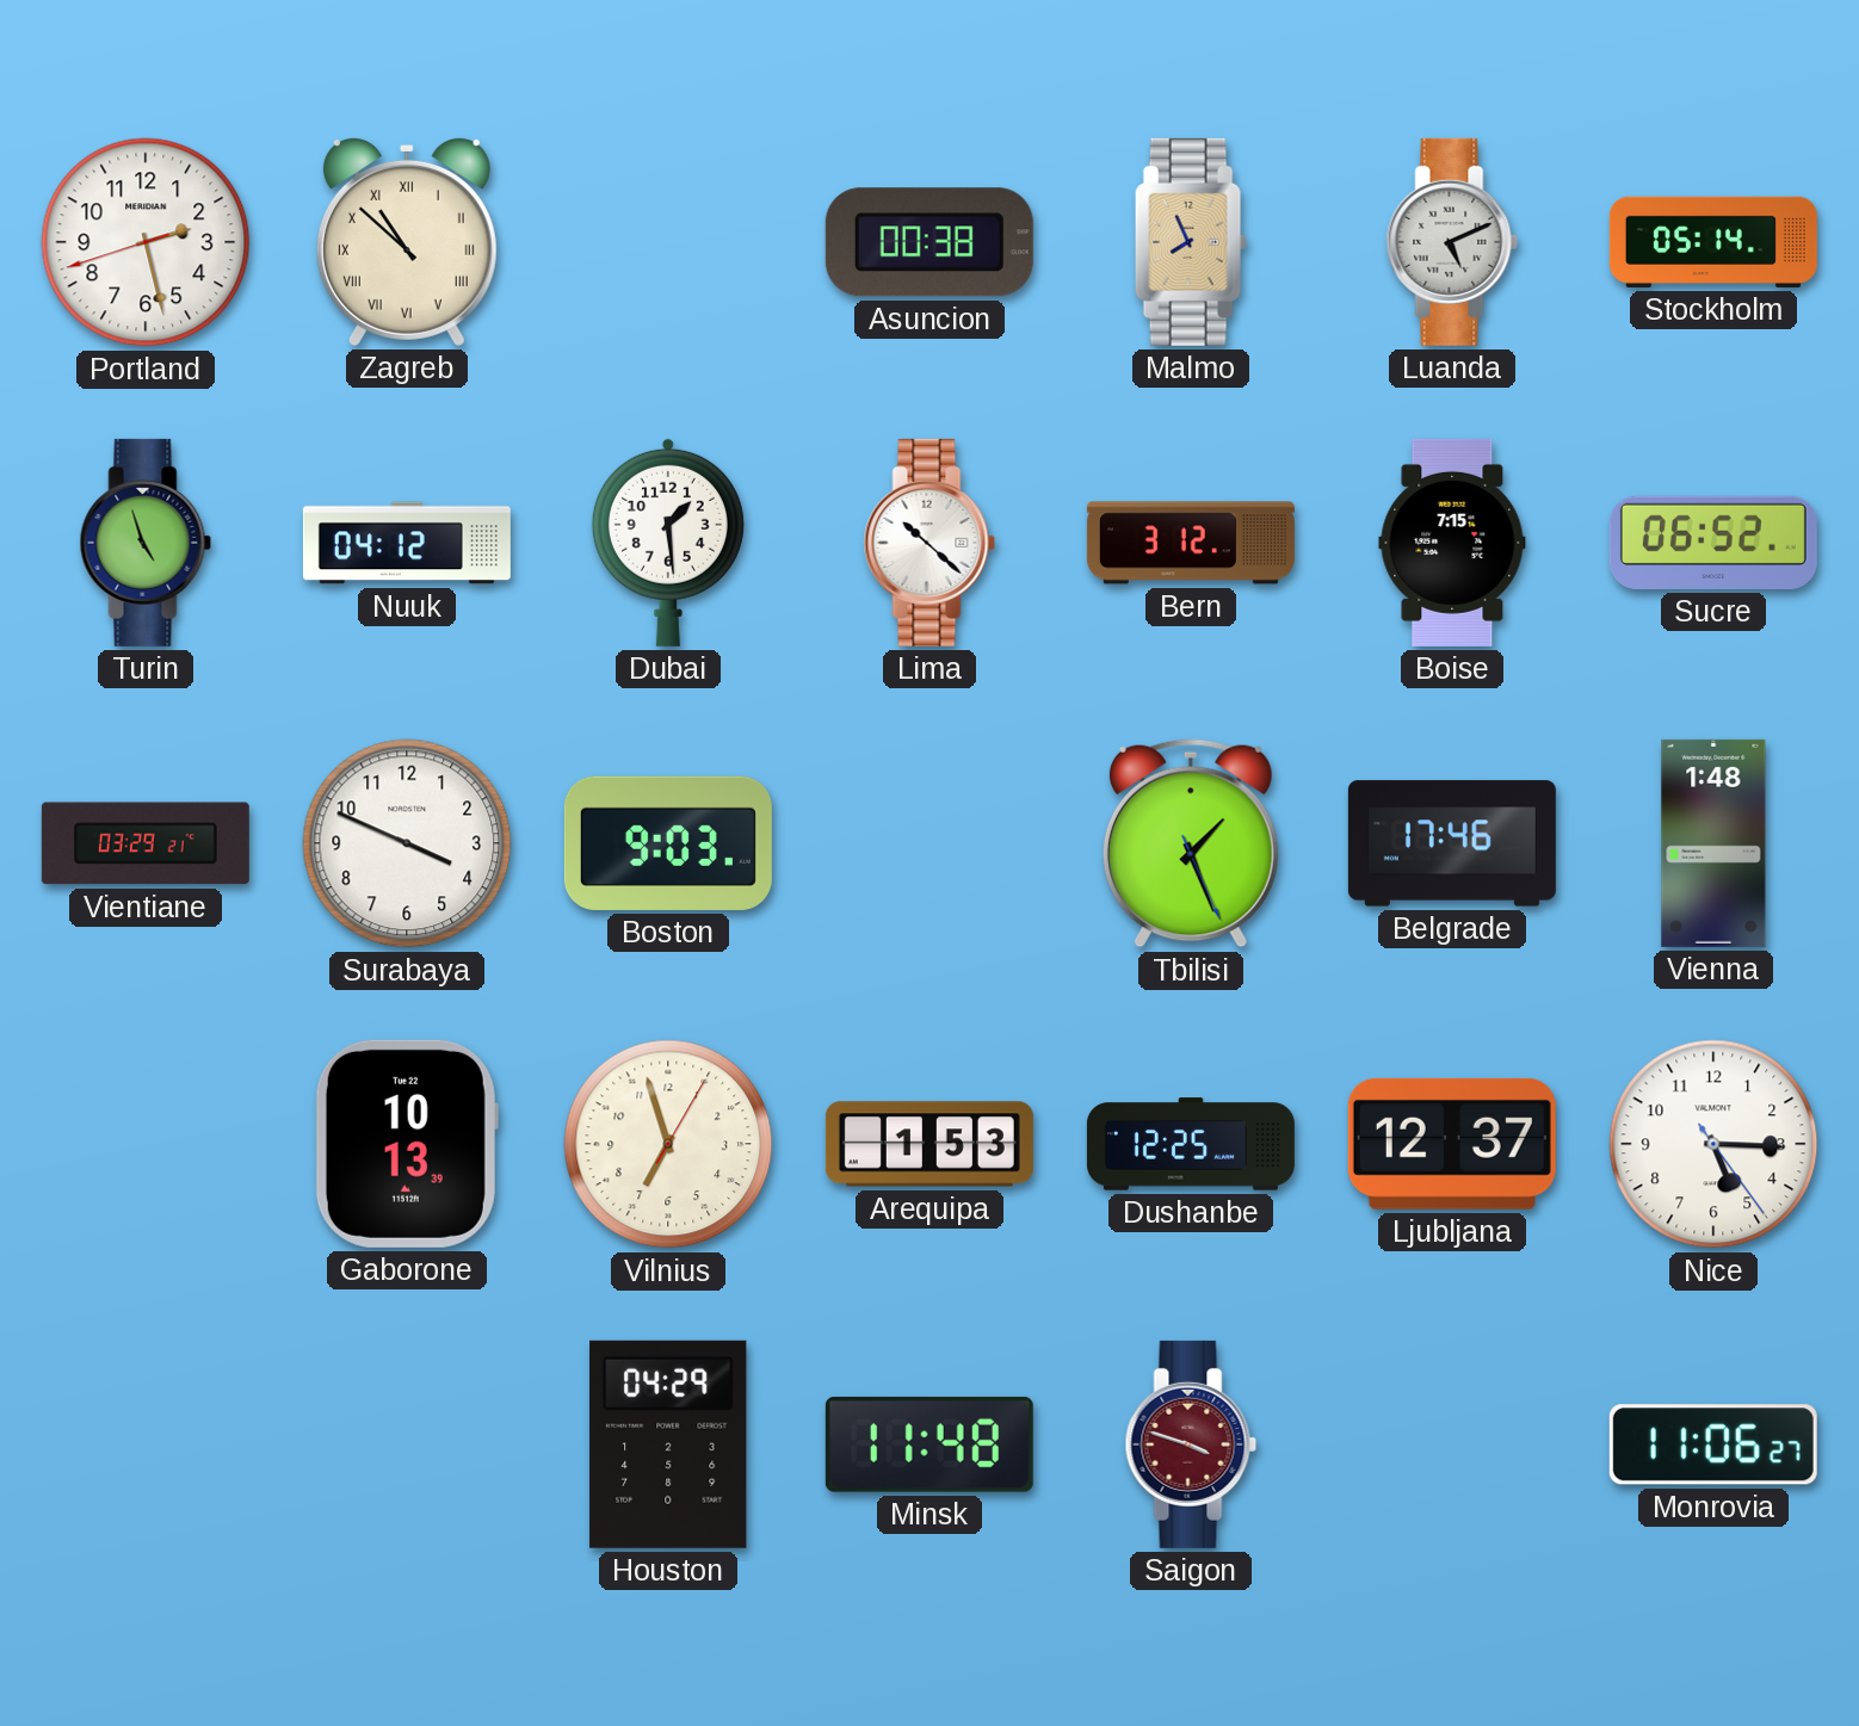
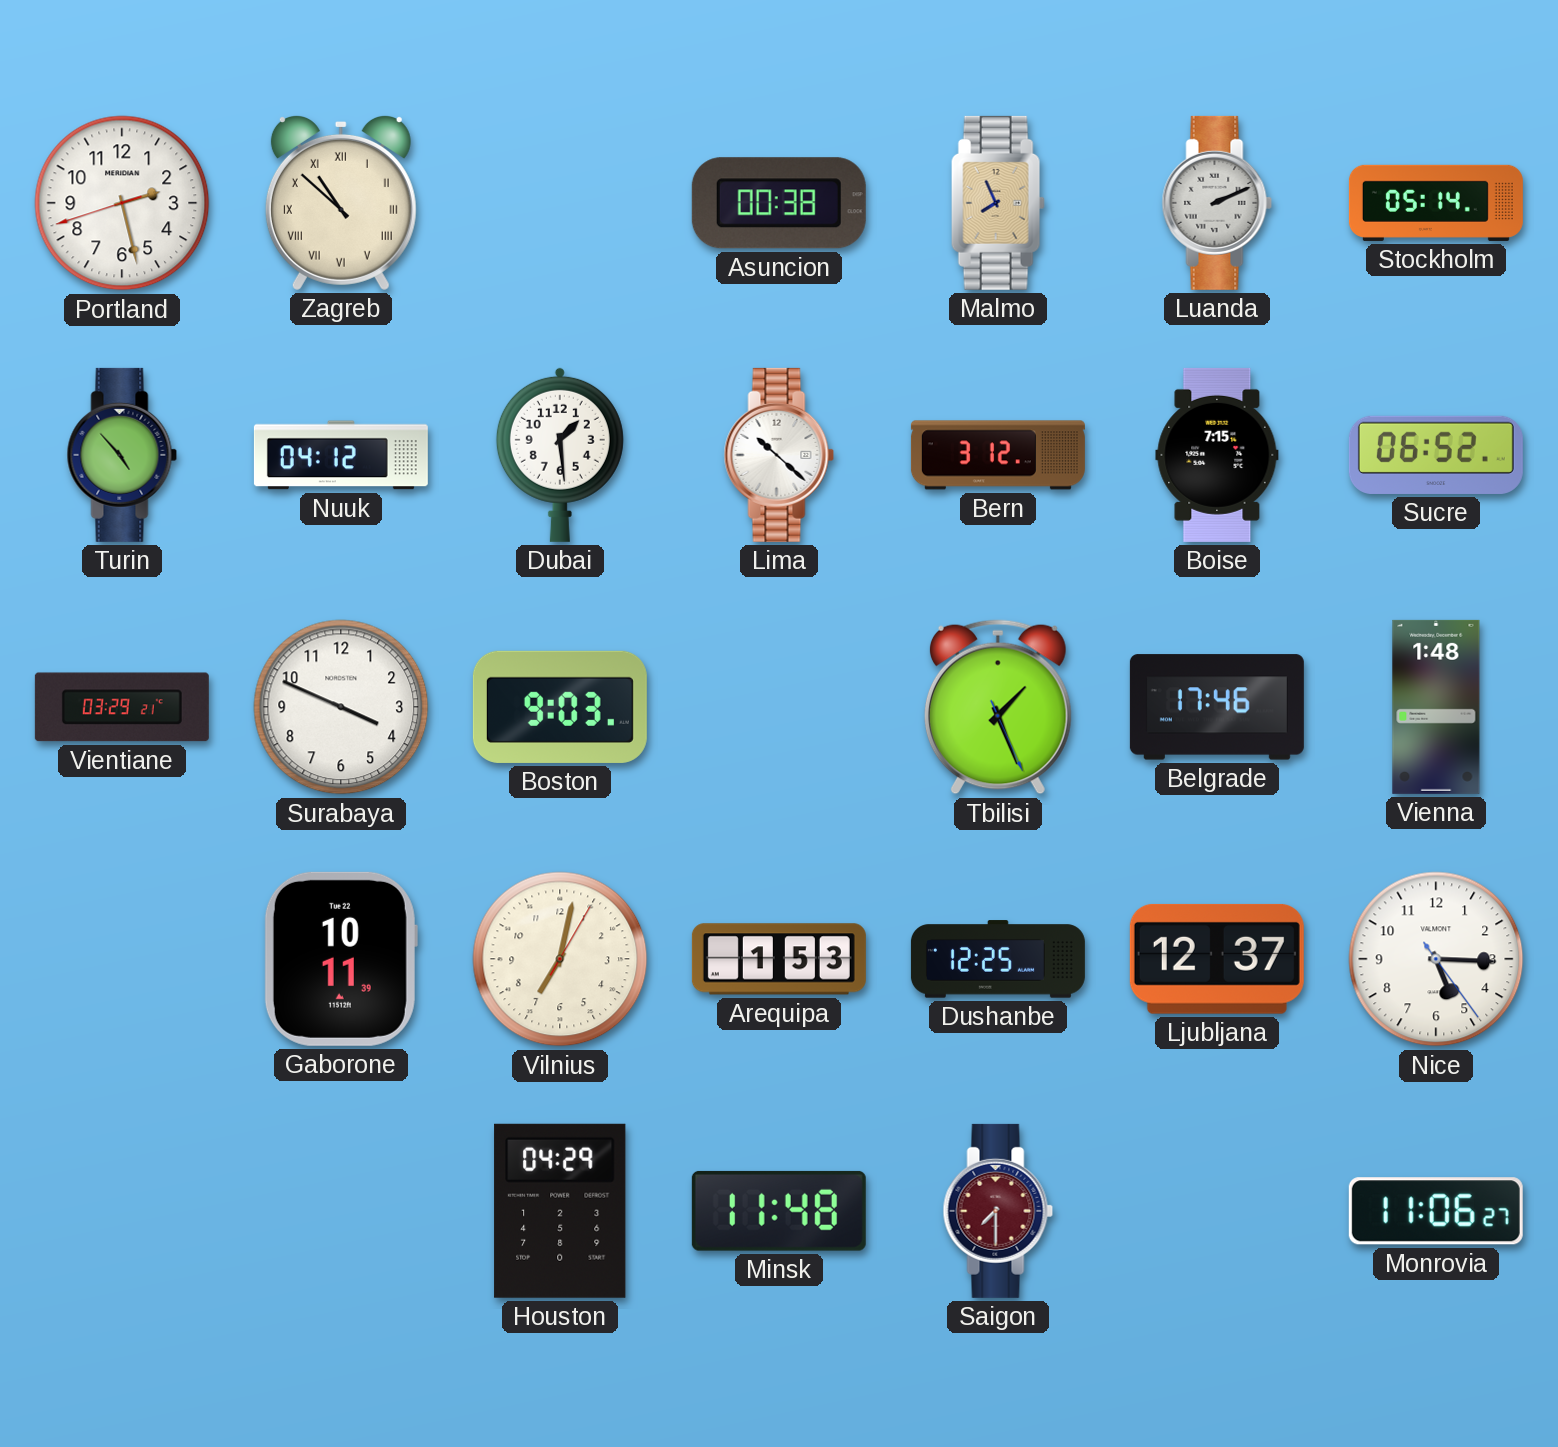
Luanda: 5:11 -> 2:11 (1217, 203)
Turin: 4:57 -> 4:53 (122, 455)
Gaborone: 10:13 -> 10:11 (341, 959)
Vilnius: 6:57 -> 7:02 (560, 959)
Saigon: 3:48 -> 7:30 (998, 1211)
